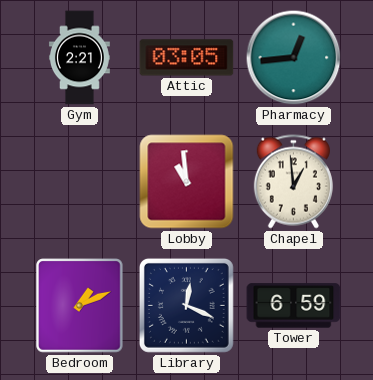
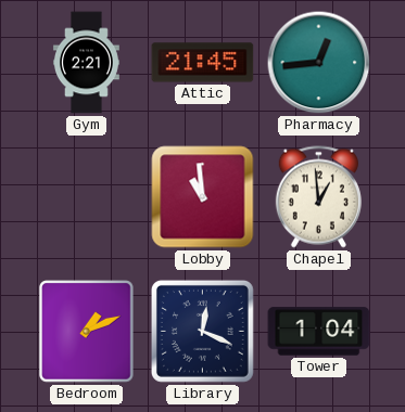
Attic: 03:05 -> 21:45 (203, 63)
Tower: 6:59 -> 1:04 (319, 332)
